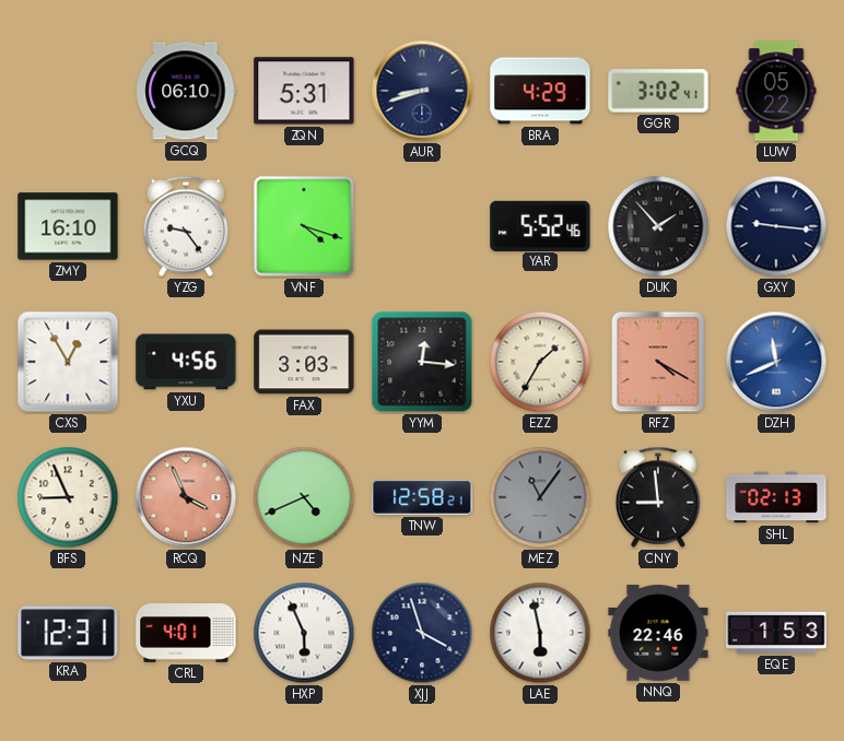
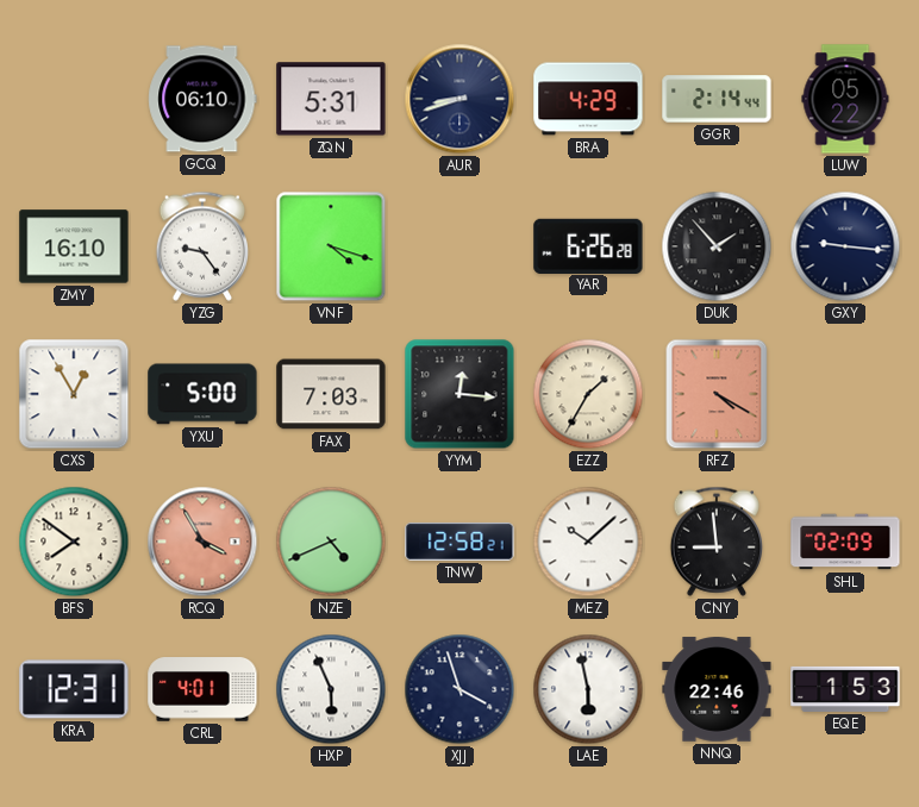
GGR: 3:02 -> 2:14 (717, 99)
YAR: 5:52 -> 6:26 (588, 245)
YXU: 4:56 -> 5:00 (202, 394)
FAX: 3:03 -> 7:03 (331, 394)
DZH: 11:41 -> none (776, 362)
BFS: 8:56 -> 7:51 (74, 542)
RCQ: 3:56 -> 3:55 (202, 542)
MEZ: 11:06 -> 10:08 (588, 542)
MEZ dial: grey -> white (588, 542)
SHL: 02:13 -> 02:09 (845, 542)
